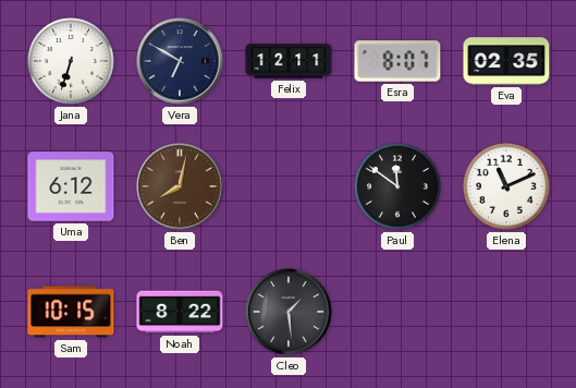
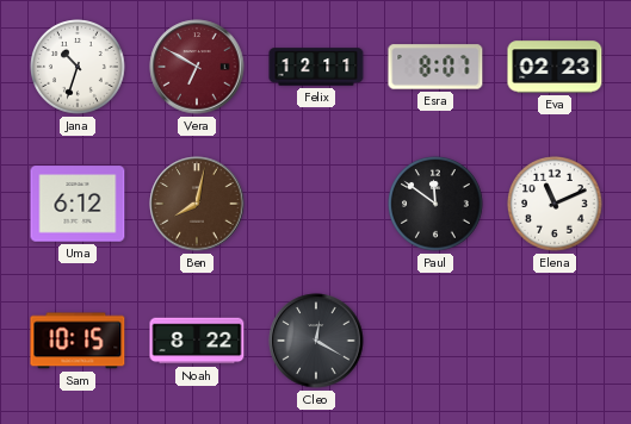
Jana: 6:33 -> 10:33 (78, 67)
Vera dial: navy -> burgundy (197, 67)
Eva: 02:35 -> 02:23 (555, 67)
Cleo: 1:29 -> 12:20 (316, 341)
